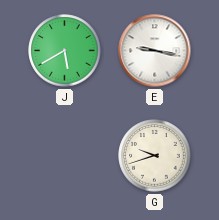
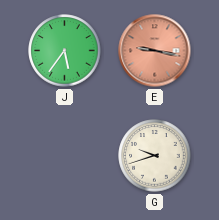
J: 5:40 -> 5:36 (65, 51)
E dial: white -> salmon (155, 51)
